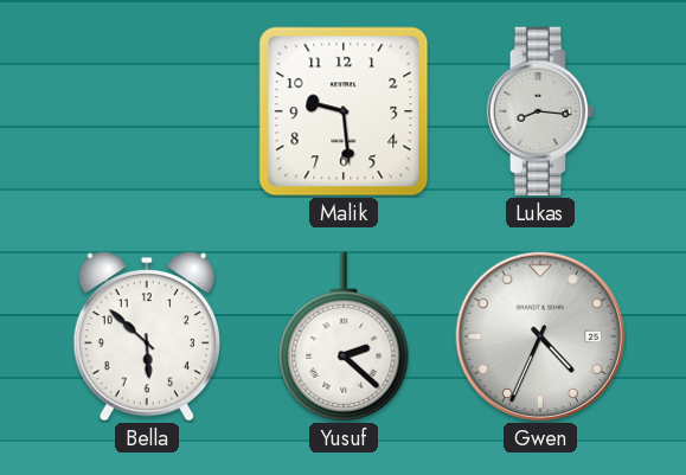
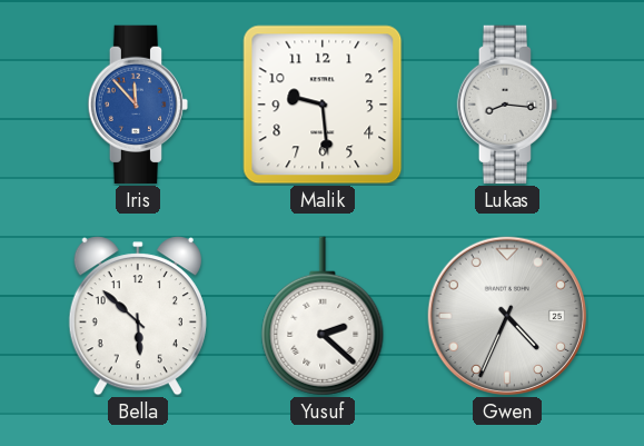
Iris: none -> 11:53 (138, 105)
